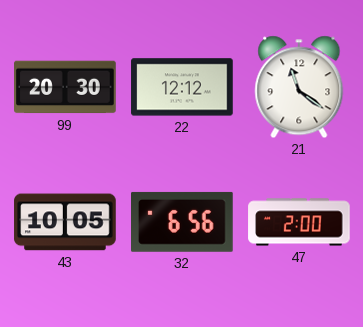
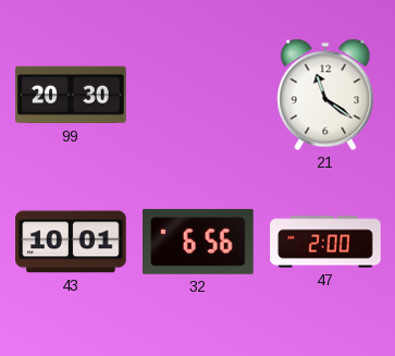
22: 12:12 -> none (182, 87)
43: 10:05 -> 10:01 (71, 242)
